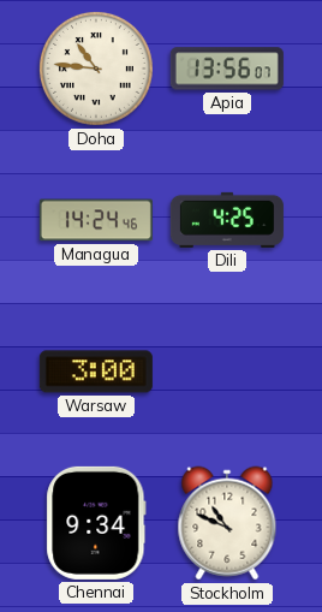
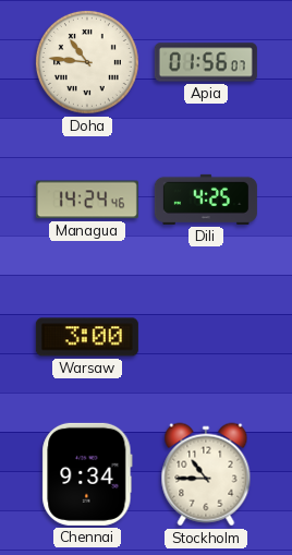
Apia: 13:56 -> 01:56 (206, 62)
Stockholm: 10:49 -> 10:45 (206, 474)
